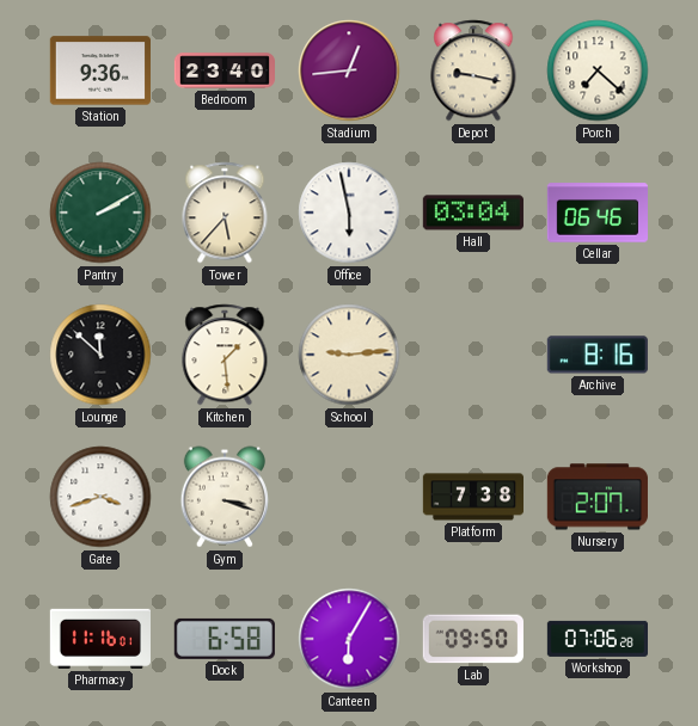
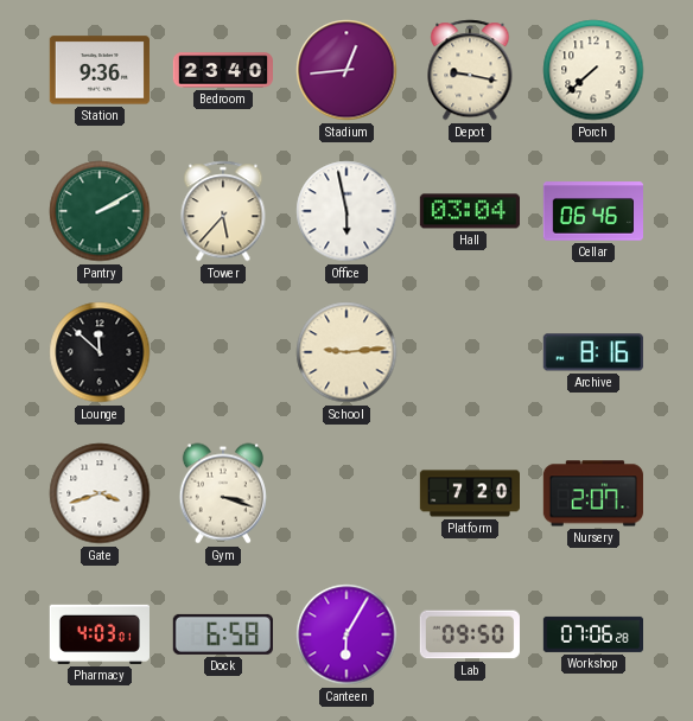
Porch: 7:22 -> 7:38 (593, 70)
Kitchen: 1:29 -> none (225, 355)
Platform: 7:38 -> 7:20 (470, 493)
Pharmacy: 11:16 -> 4:03 (98, 634)
